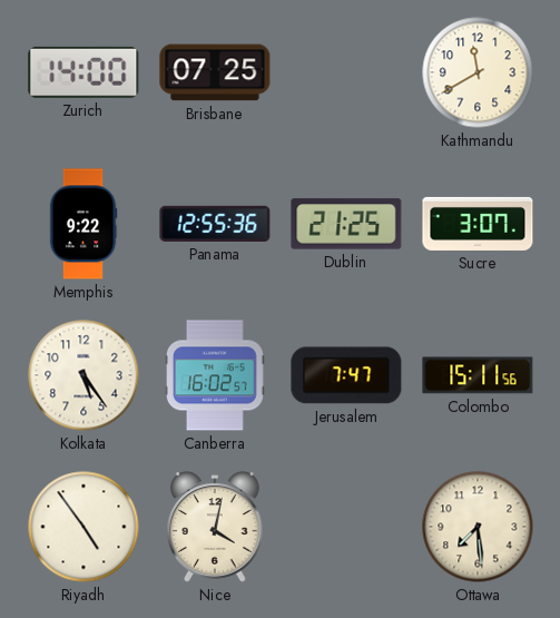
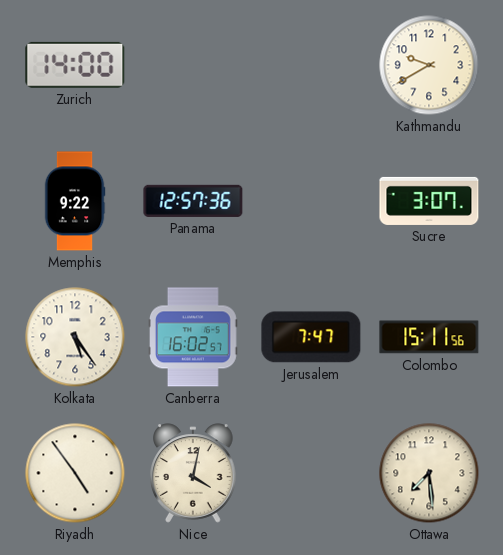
Brisbane: 07:25 -> none (215, 72)
Kathmandu: 11:40 -> 9:40 (429, 65)
Panama: 12:55 -> 12:57 (193, 201)
Dublin: 21:25 -> none (346, 224)
